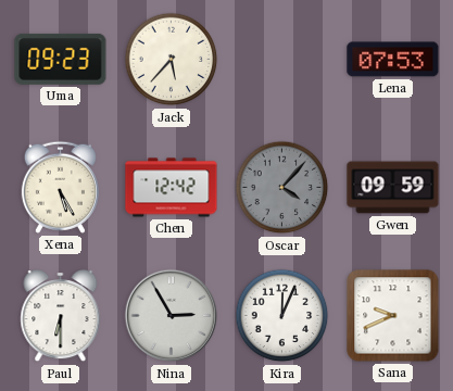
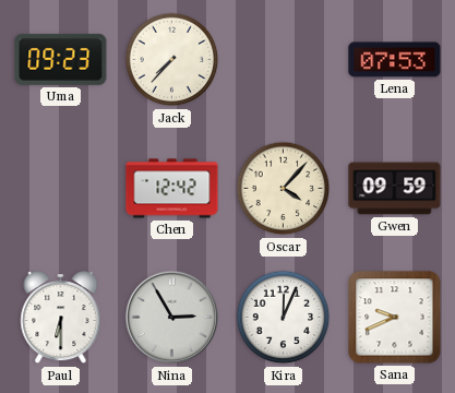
Jack: 5:37 -> 7:37 (172, 60)
Xena: 5:25 -> none (60, 187)
Oscar dial: grey -> cream (284, 189)
